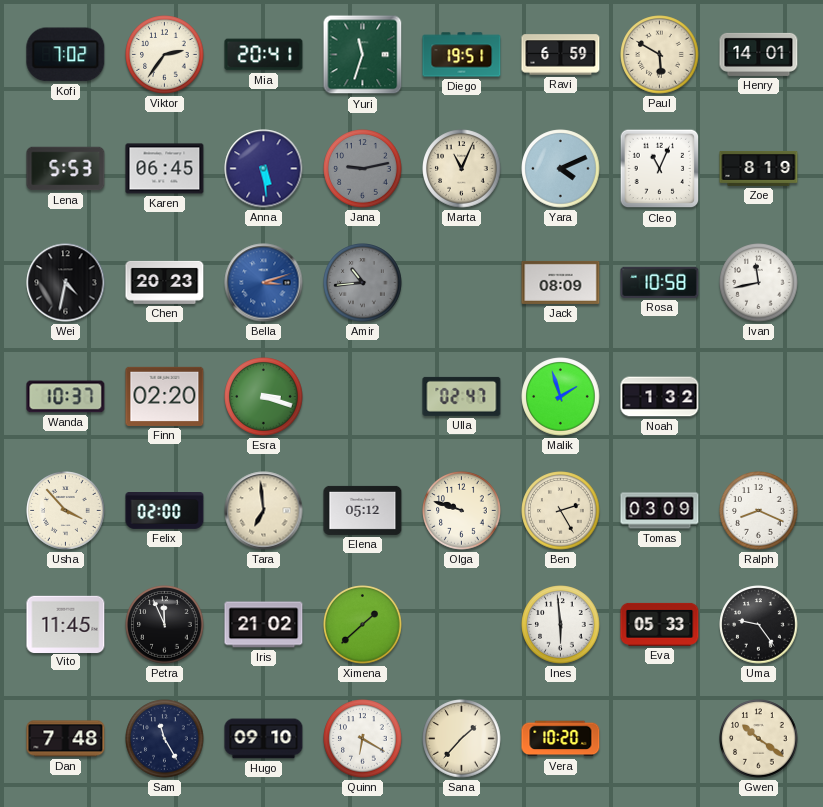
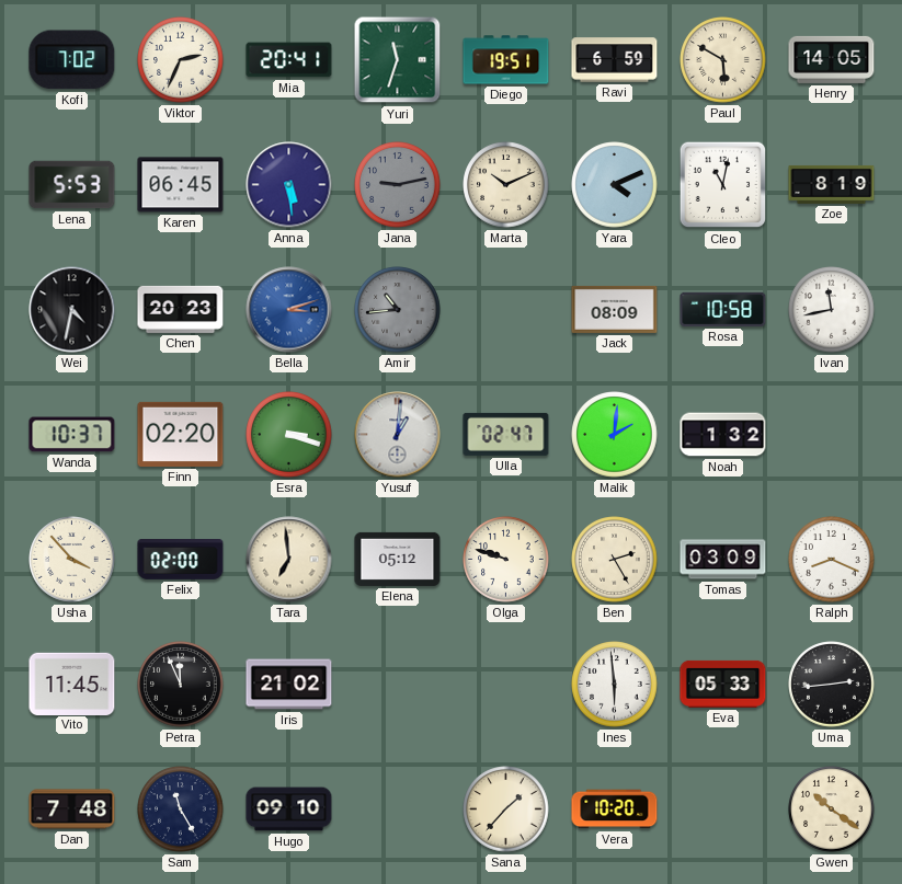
Viktor: 2:36 -> 2:34 (181, 60)
Henry: 14:01 -> 14:05 (832, 59)
Marta: 11:04 -> 10:11 (506, 185)
Cleo: 11:04 -> 11:02 (723, 185)
Yusuf: none -> 1:01 (398, 435)
Malik: 1:57 -> 2:01 (615, 435)
Ximena: 1:38 -> none (363, 625)
Uma: 9:24 -> 2:44 (832, 685)
Quinn: 6:20 -> none (363, 739)
